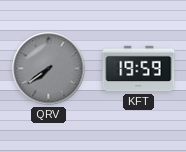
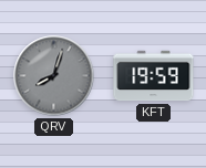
QRV: 7:39 -> 8:03 (54, 76)
